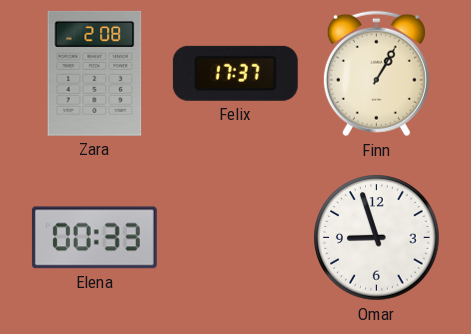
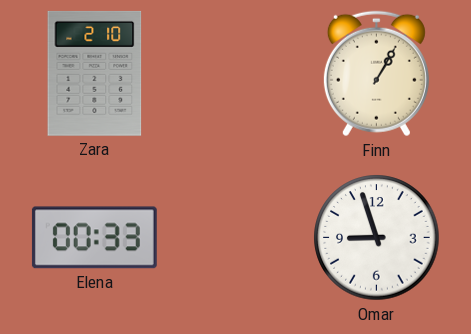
Zara: 2:08 -> 2:10 (95, 73)
Felix: 17:37 -> none (235, 73)
